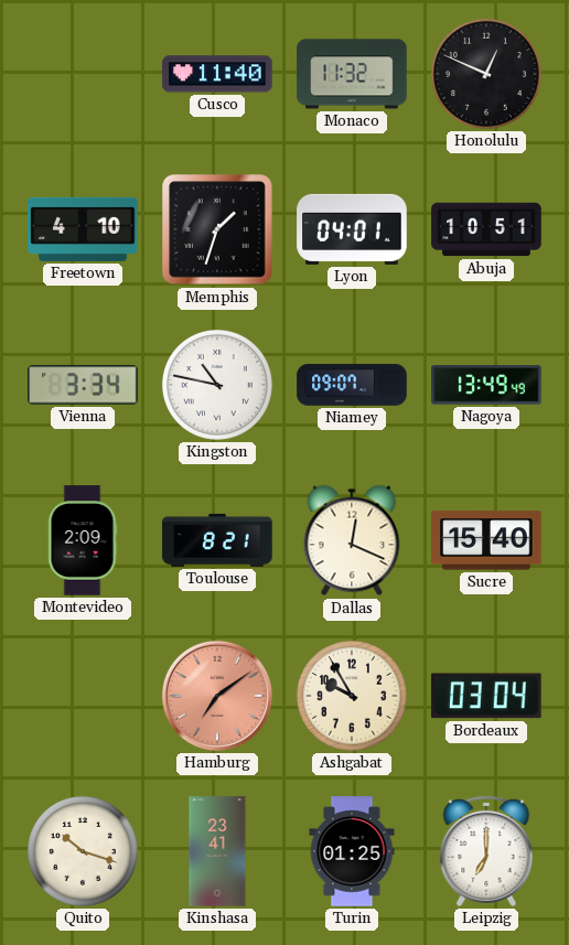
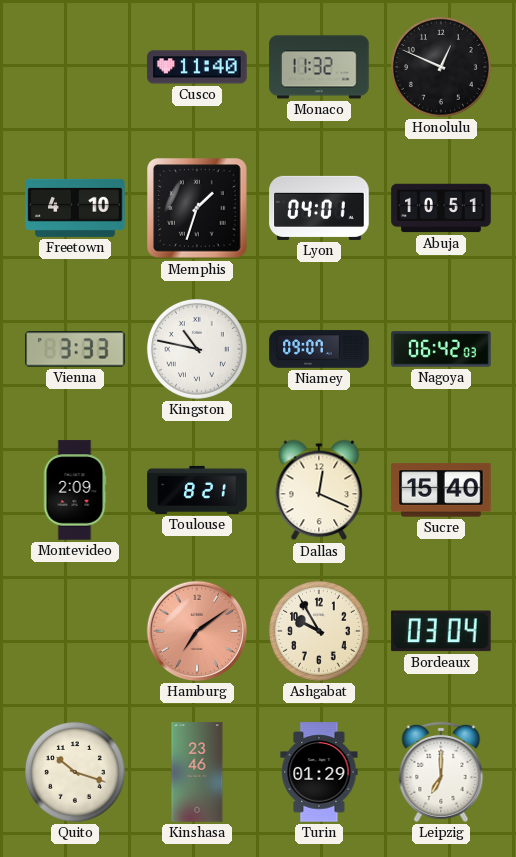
Vienna: 3:34 -> 3:33 (75, 349)
Nagoya: 13:49 -> 06:42 (441, 349)
Kinshasa: 23:41 -> 23:46 (197, 772)
Turin: 01:25 -> 01:29 (319, 772)
